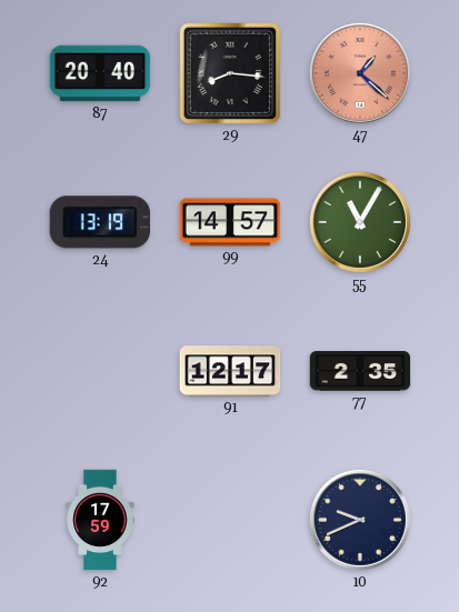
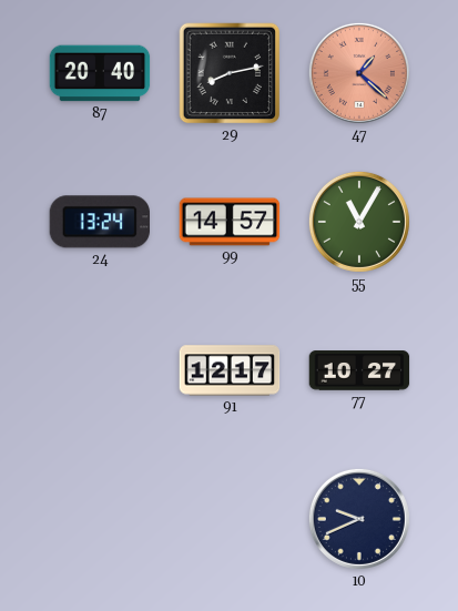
29: 8:16 -> 8:13 (230, 73)
24: 13:19 -> 13:24 (99, 222)
77: 2:35 -> 10:27 (359, 370)
92: 17:59 -> none (100, 520)
